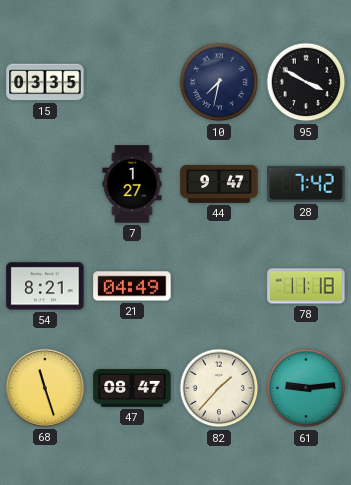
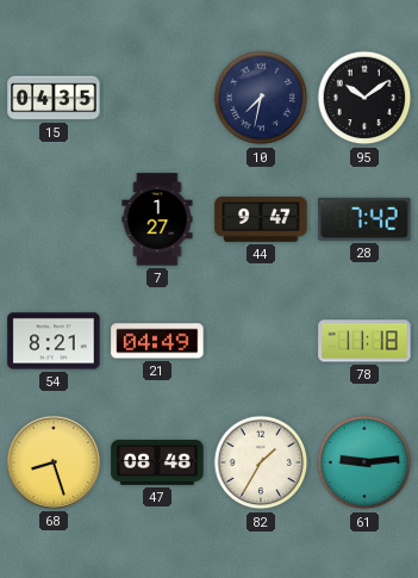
15: 03:35 -> 04:35 (54, 98)
95: 3:50 -> 10:09 (364, 98)
68: 11:27 -> 8:27 (54, 462)
47: 08:47 -> 08:48 (157, 464)
82: 1:37 -> 1:35 (261, 462)
